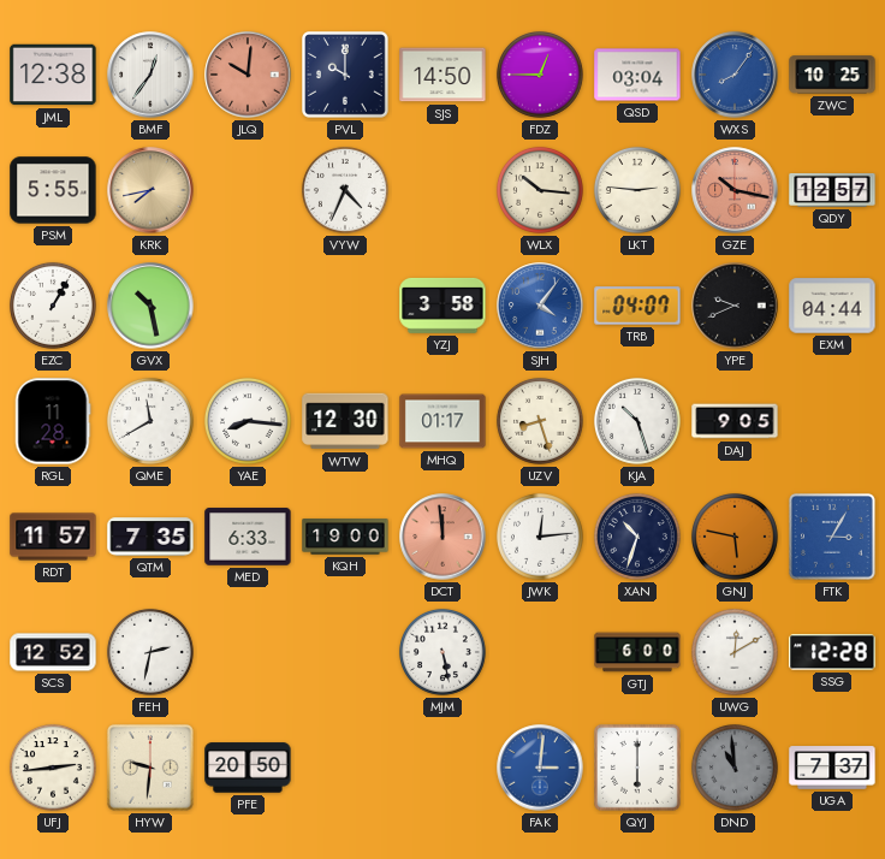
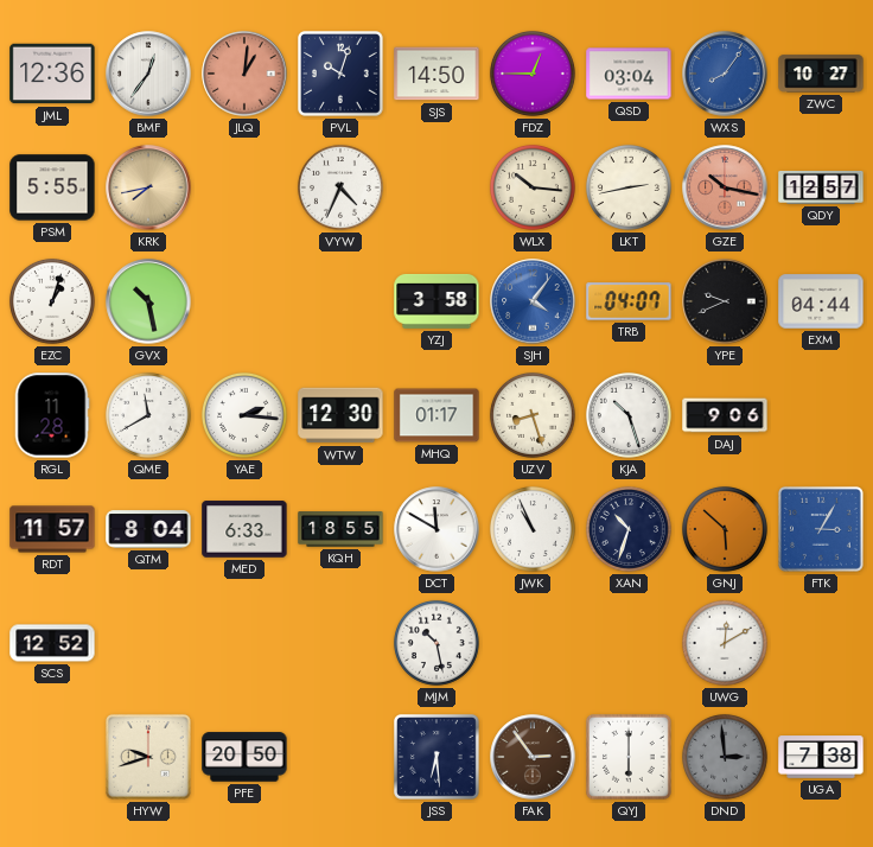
JML: 12:38 -> 12:36 (52, 74)
JLQ: 10:01 -> 1:01 (244, 74)
PVL: 10:00 -> 10:03 (342, 75)
ZWC: 10:25 -> 10:27 (821, 74)
LKT: 2:46 -> 2:43 (629, 187)
EZC: 1:05 -> 1:03 (52, 301)
YAE: 8:16 -> 2:16 (244, 415)
DAJ: 9:05 -> 9:06 (725, 415)
QTM: 7:35 -> 8:04 (148, 529)
KQH: 19:00 -> 18:55 (340, 529)
DCT: 11:59 -> 11:50 (436, 529)
DCT dial: salmon -> white (436, 529)
JWK: 12:14 -> 10:56 (533, 529)
GNJ: 5:47 -> 5:52 (725, 529)
FEH: 2:32 -> none (150, 652)
MJM: 5:28 -> 10:28 (436, 643)
GTJ: 6:00 -> none (637, 652)
SSG: 12:28 -> none (832, 652)
UFJ: 2:44 -> none (53, 768)
HYW: 9:31 -> 9:42 (148, 757)
JSS: none -> 6:29 (438, 758)
FAK: 3:01 -> 2:54 (533, 757)
FAK dial: blue -> brown (533, 757)
DND: 10:59 -> 2:59 (725, 757)
UGA: 7:37 -> 7:38 (821, 757)
